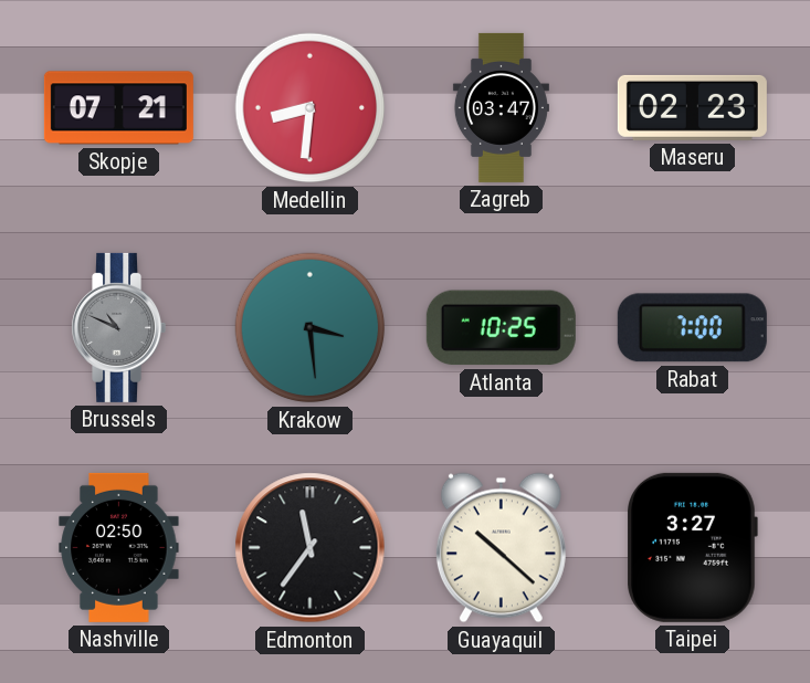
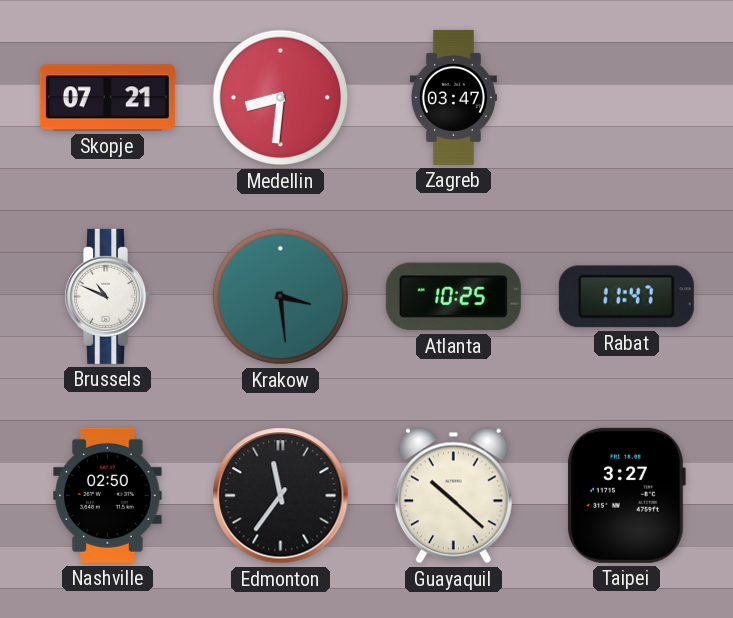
Maseru: 02:23 -> none (692, 107)
Brussels dial: grey -> white (107, 296)
Rabat: 7:00 -> 11:47 (626, 297)
